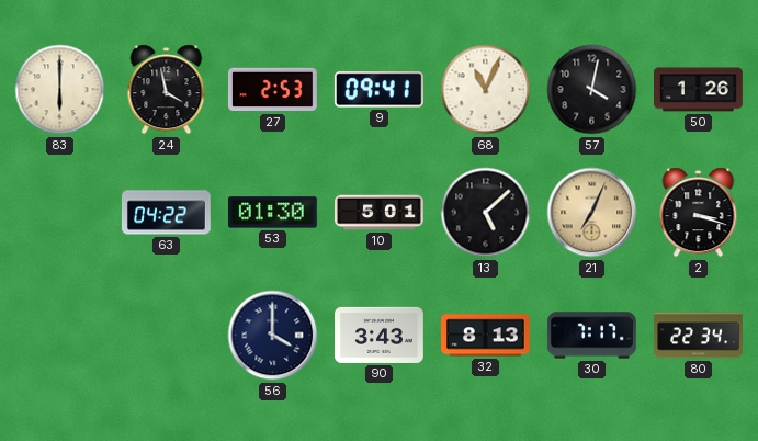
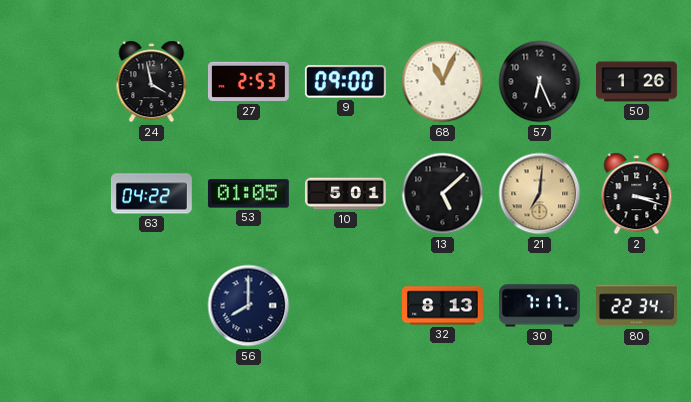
83: 6:00 -> none (60, 90)
9: 09:41 -> 09:00 (345, 82)
57: 4:02 -> 6:26 (540, 82)
53: 01:30 -> 01:05 (248, 194)
21: 7:04 -> 7:01 (540, 194)
56: 4:00 -> 8:00 (249, 306)
90: 3:43 -> none (380, 335)
